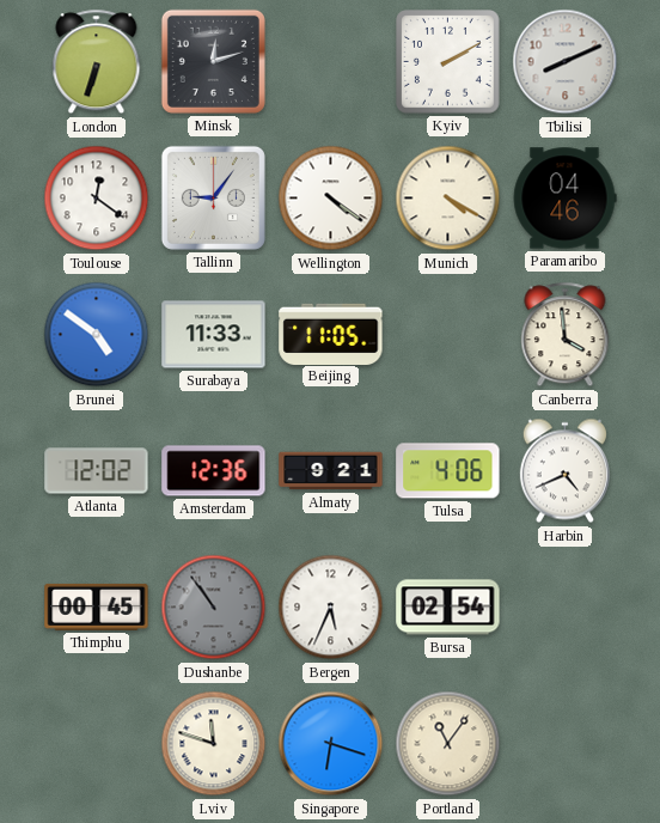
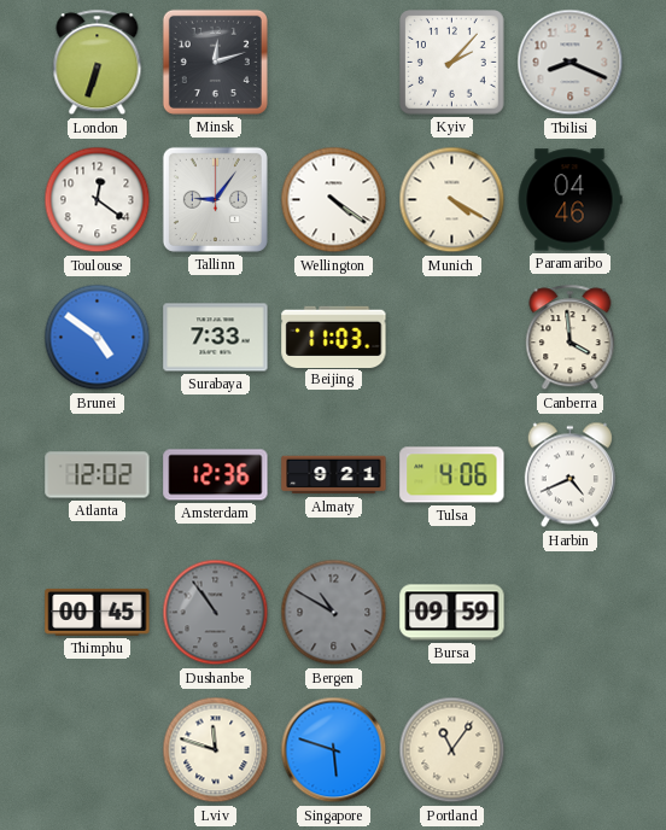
Kyiv: 2:10 -> 2:07 (452, 63)
Tbilisi: 8:11 -> 8:19 (571, 63)
Surabaya: 11:33 -> 7:33 (216, 338)
Beijing: 11:05 -> 11:03 (334, 337)
Bergen: 5:34 -> 10:50 (334, 613)
Bergen dial: white -> grey (334, 613)
Bursa: 02:54 -> 09:59 (452, 613)
Singapore: 6:18 -> 5:48 (334, 750)
